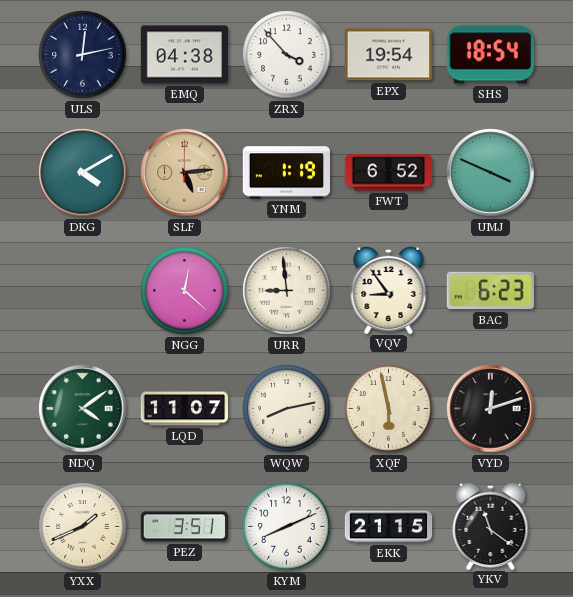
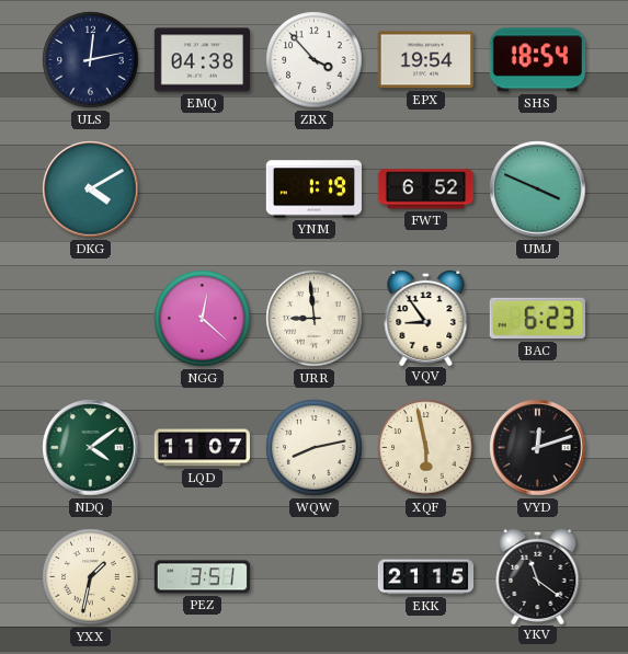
SLF: 5:14 -> none (185, 173)
YXX: 1:41 -> 1:32 (91, 577)
KYM: 8:11 -> none (287, 527)
